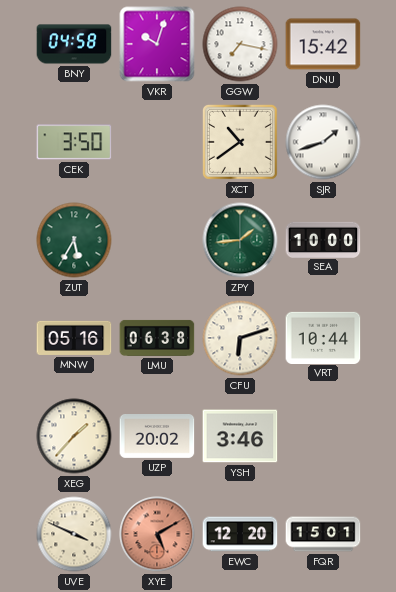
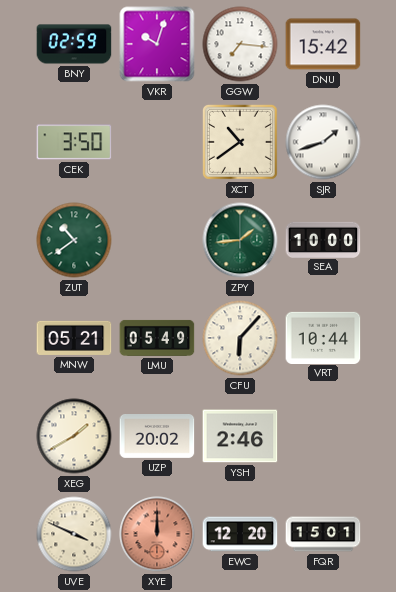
BNY: 04:58 -> 02:59 (74, 44)
GGW: 7:17 -> 7:16 (240, 44)
ZUT: 5:35 -> 10:39 (74, 240)
MNW: 05:16 -> 05:21 (74, 338)
LMU: 06:38 -> 05:49 (157, 338)
CFU: 6:12 -> 6:07 (240, 338)
XEG: 1:37 -> 1:40 (74, 436)
YSH: 3:46 -> 2:46 (240, 436)
XYE: 5:10 -> 12:00 (157, 534)
